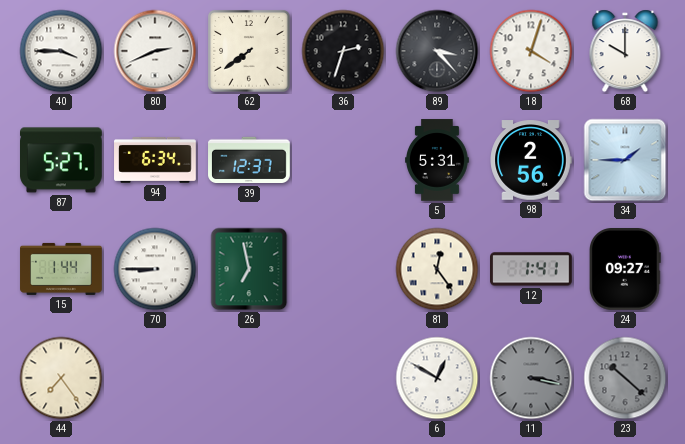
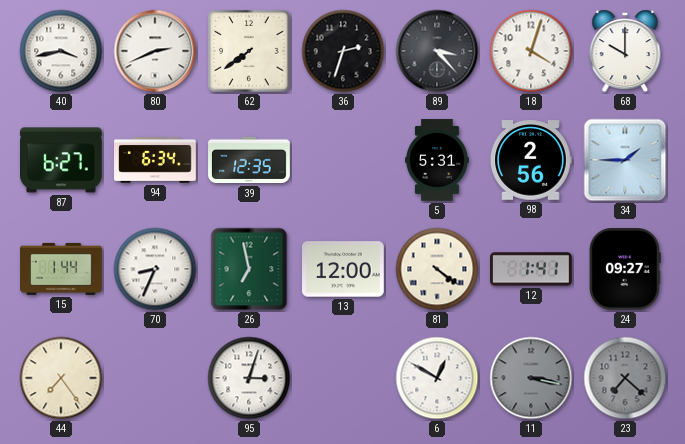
40: 3:45 -> 3:43 (61, 51)
87: 5:27 -> 6:27 (62, 160)
39: 12:37 -> 12:35 (249, 160)
70: 8:45 -> 8:34 (155, 269)
13: none -> 12:00 (344, 269)
81: 12:24 -> 4:21 (437, 269)
95: none -> 3:03 (249, 378)
23: 10:22 -> 7:22 (625, 378)
